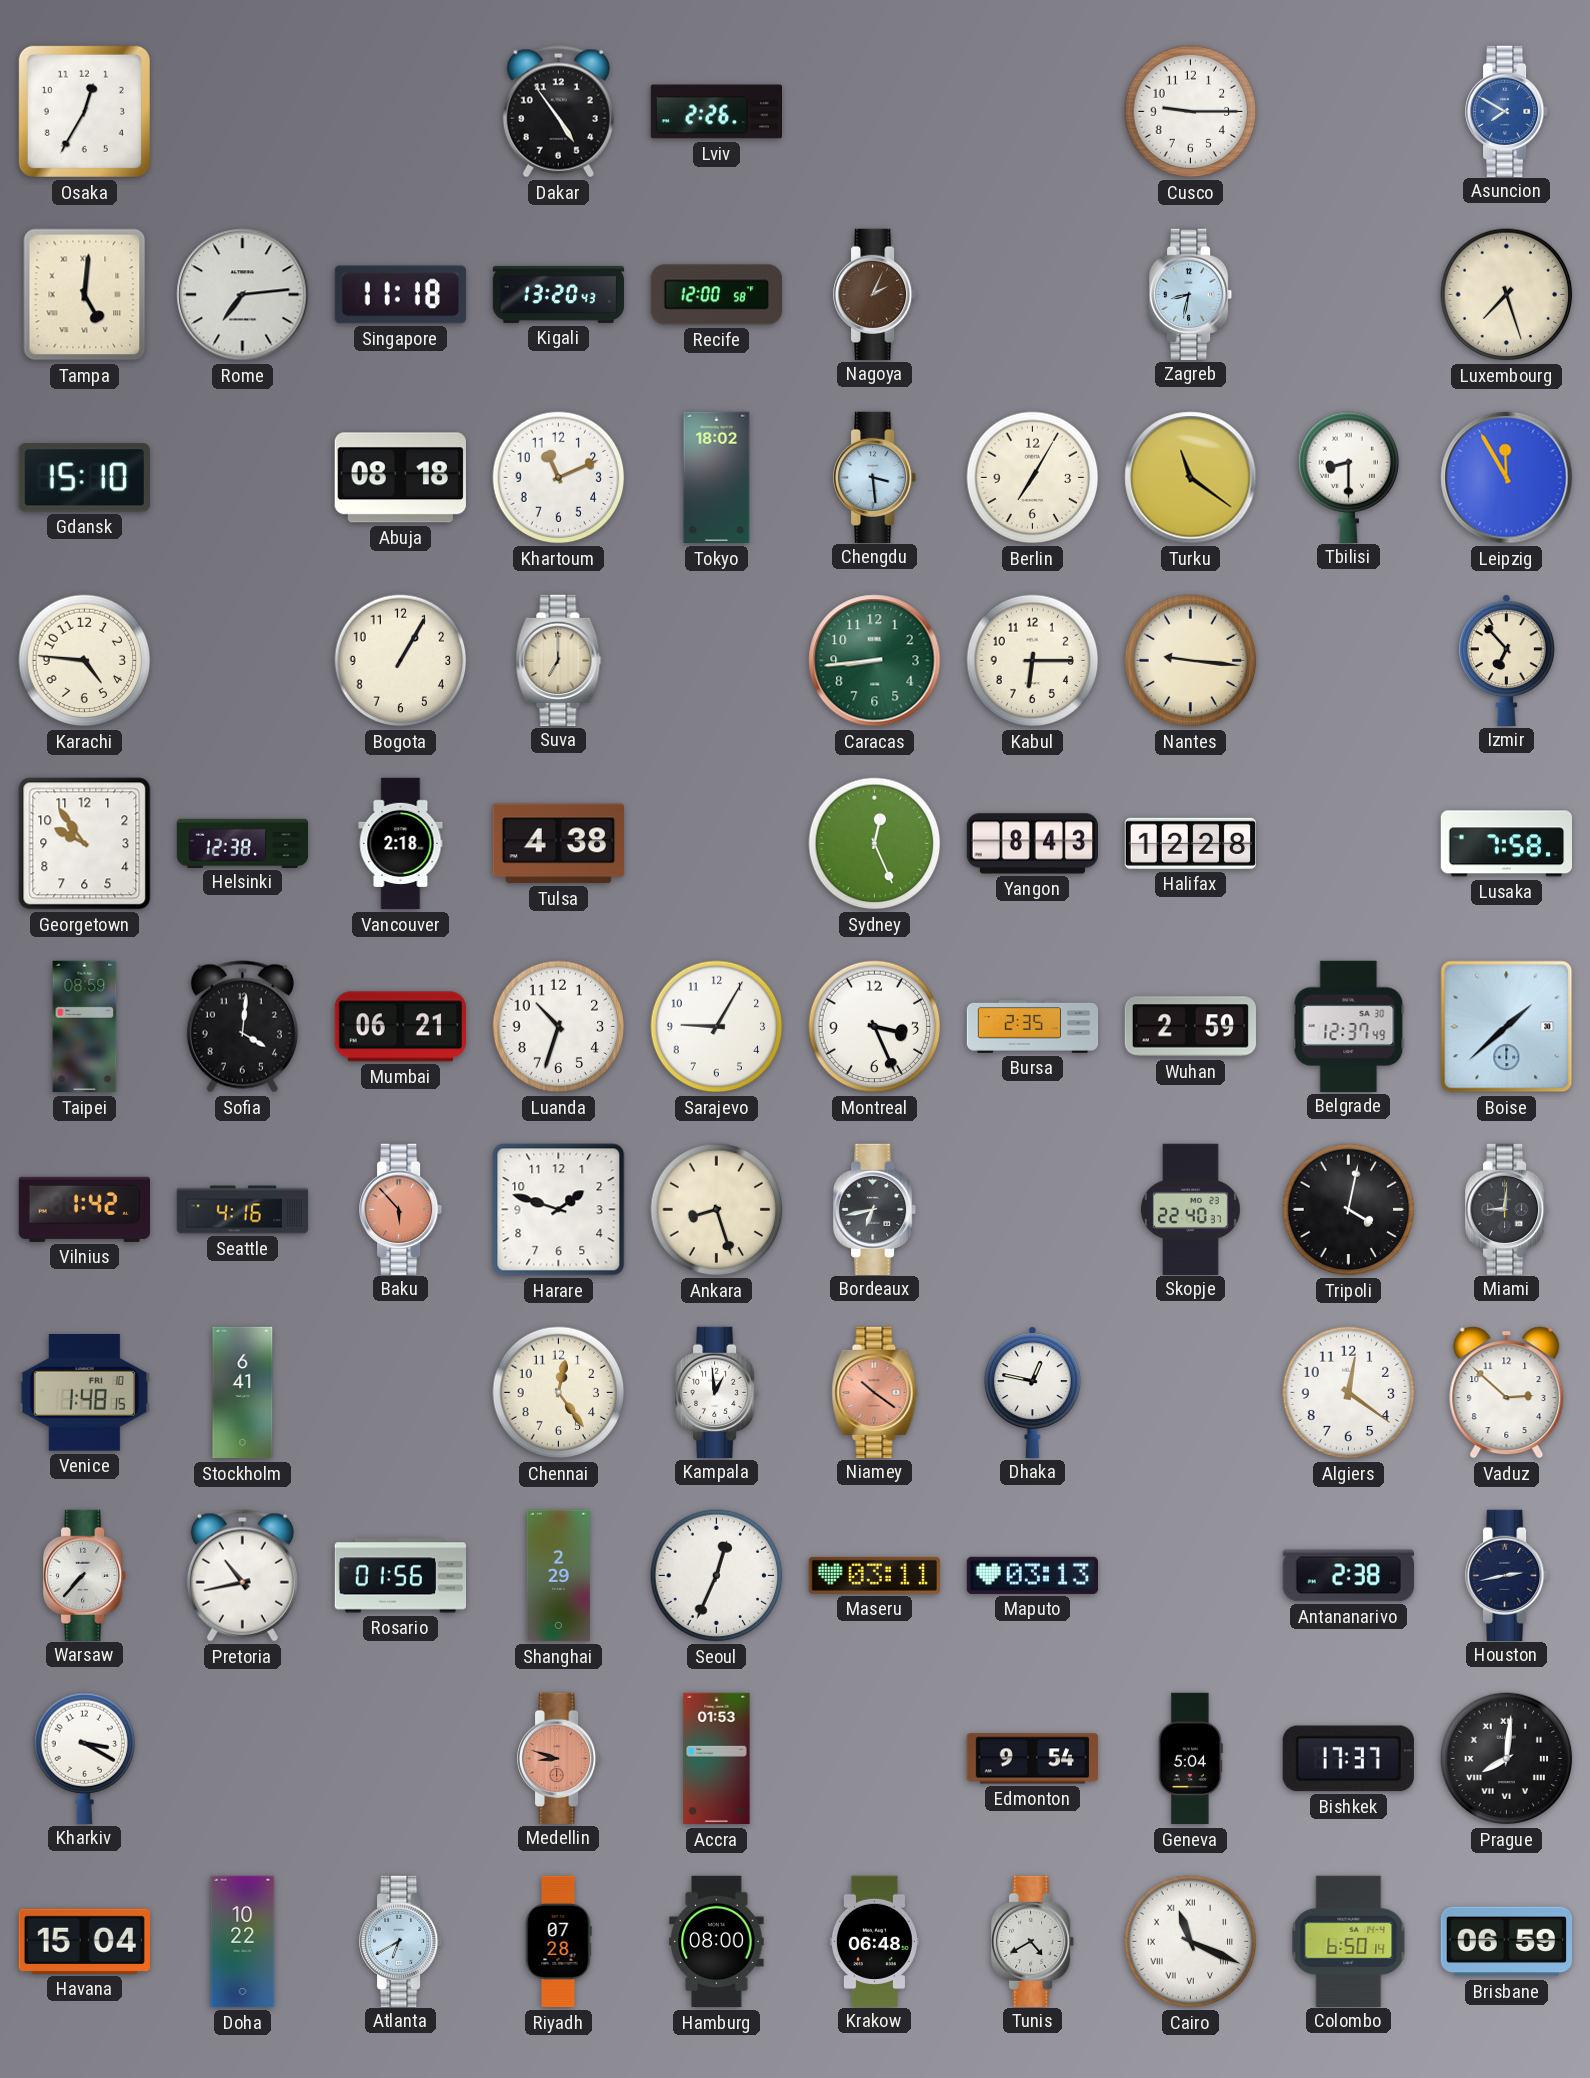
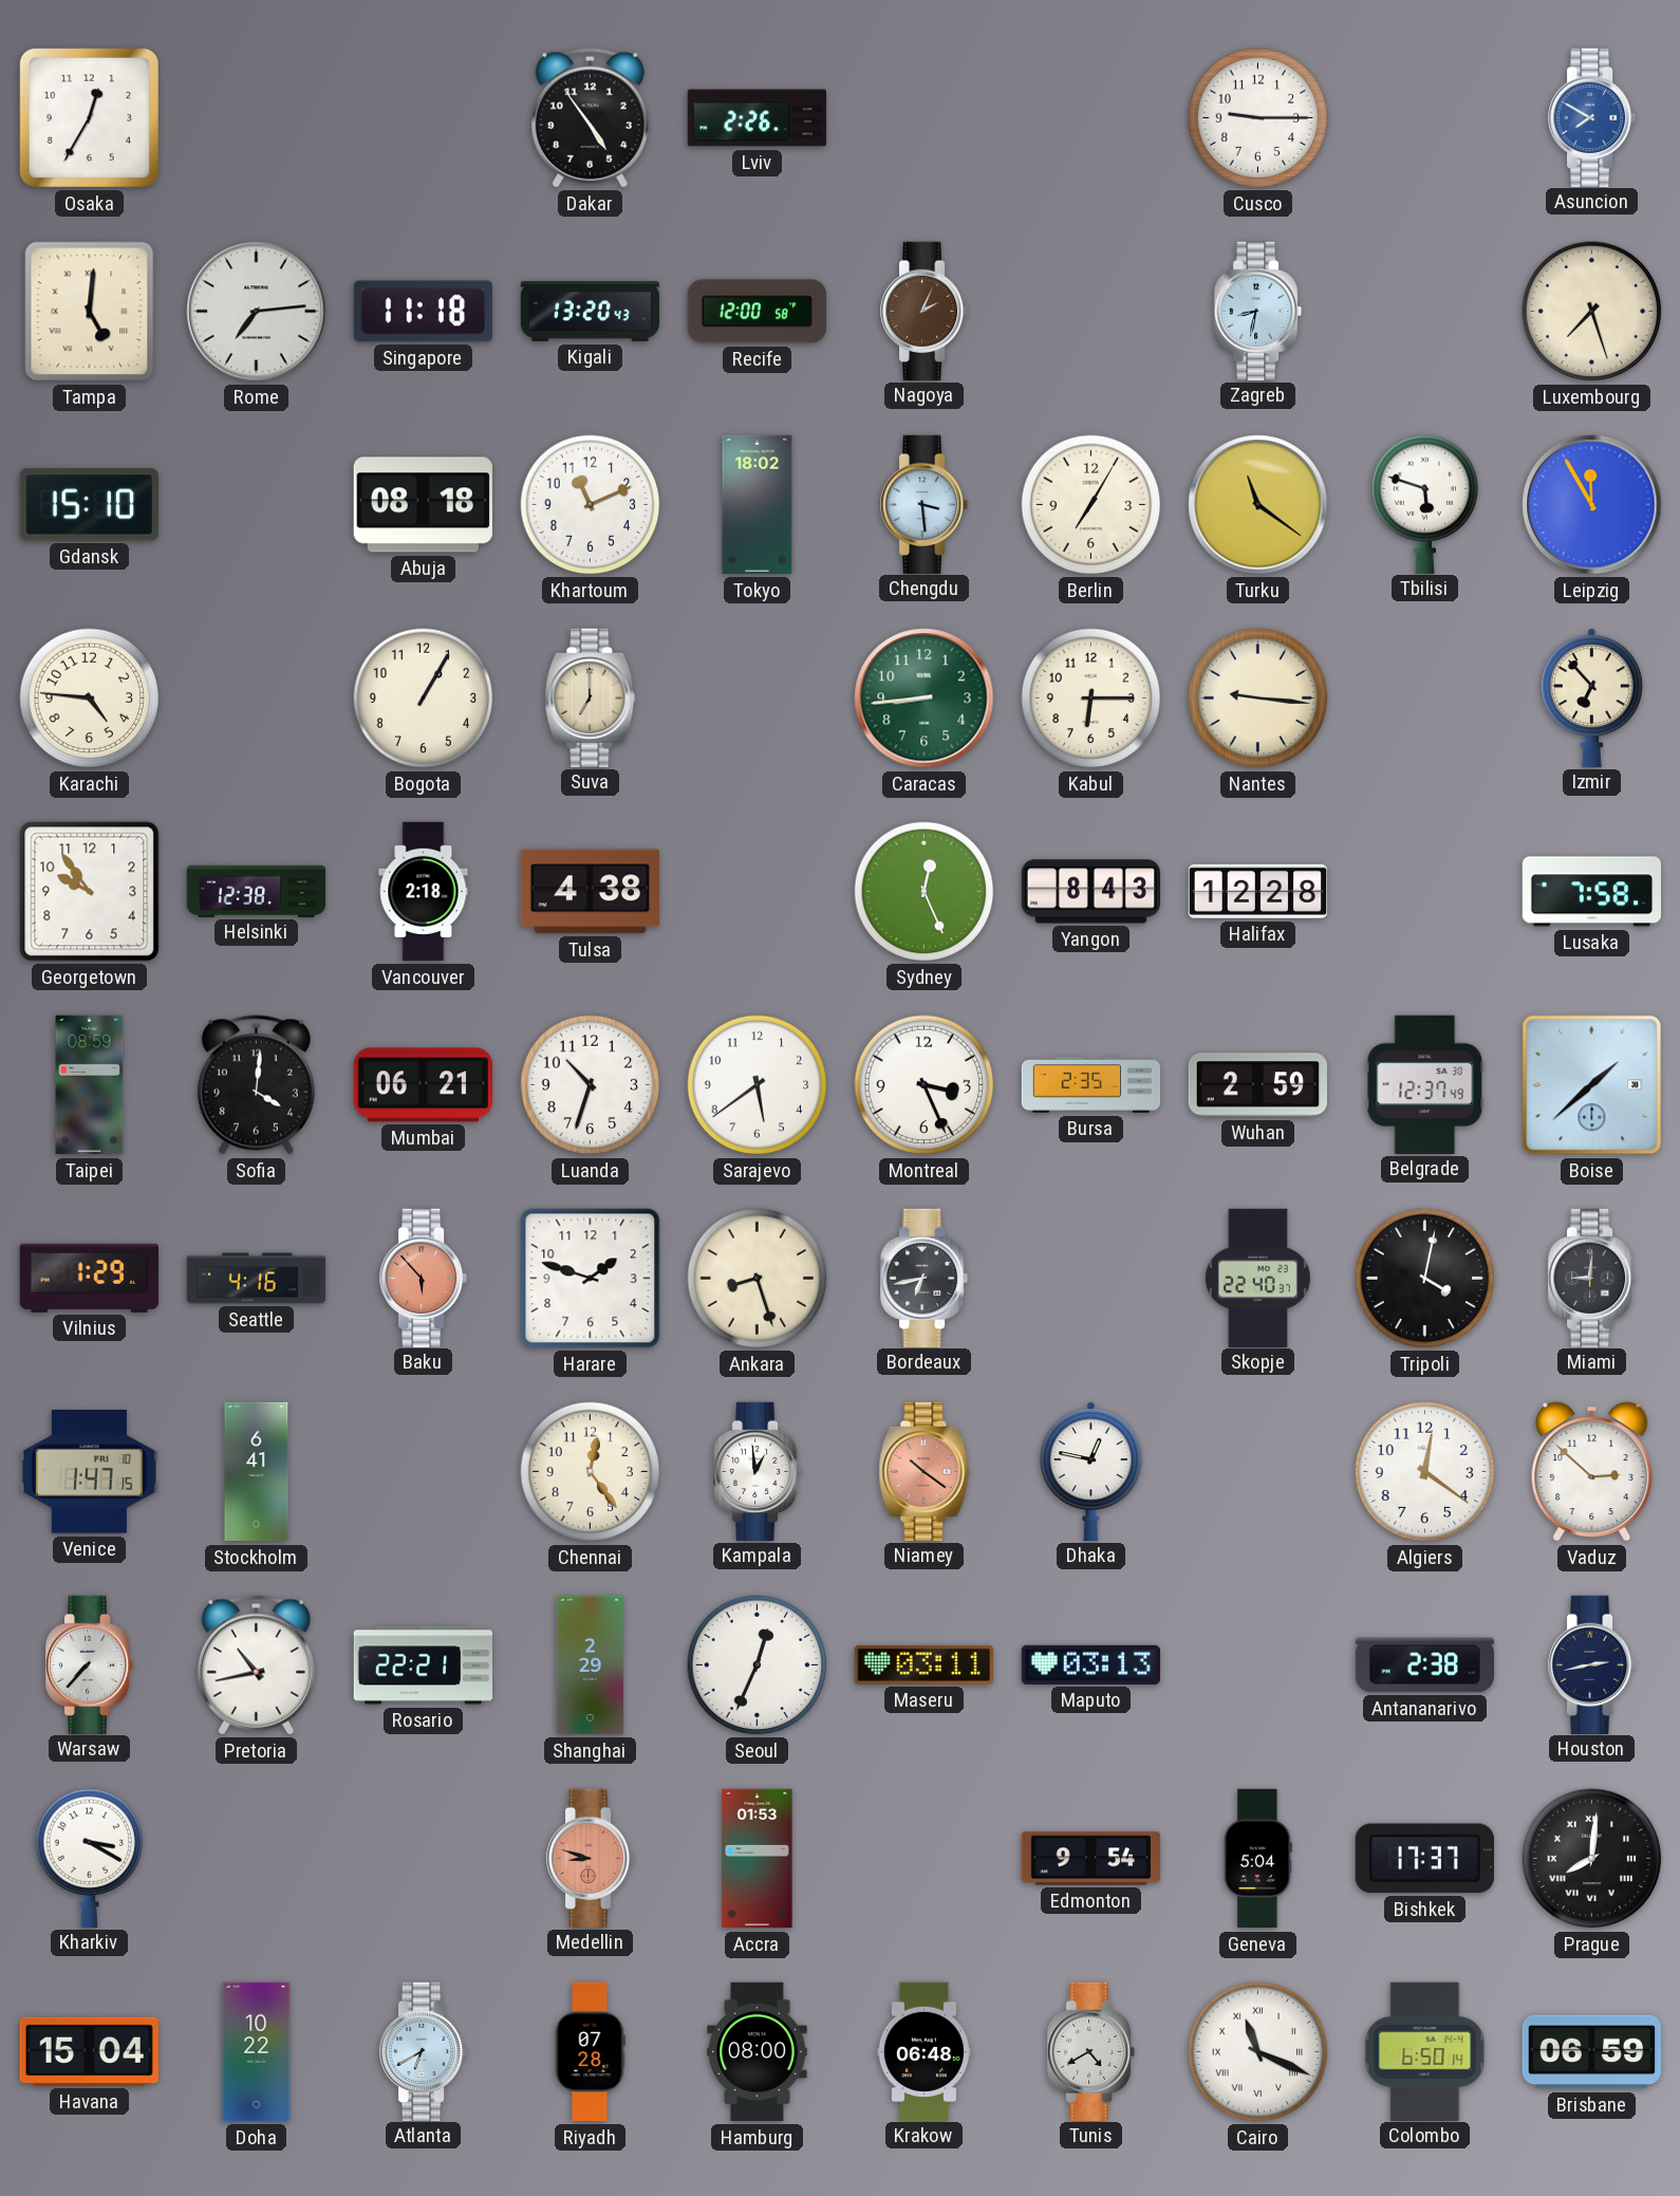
Tbilisi: 8:30 -> 5:48 (1425, 504)
Sarajevo: 9:05 -> 5:39 (758, 1085)
Vilnius: 1:42 -> 1:29 (89, 1278)
Venice: 1:48 -> 1:47 (89, 1472)
Rosario: 01:56 -> 22:21 (423, 1665)
